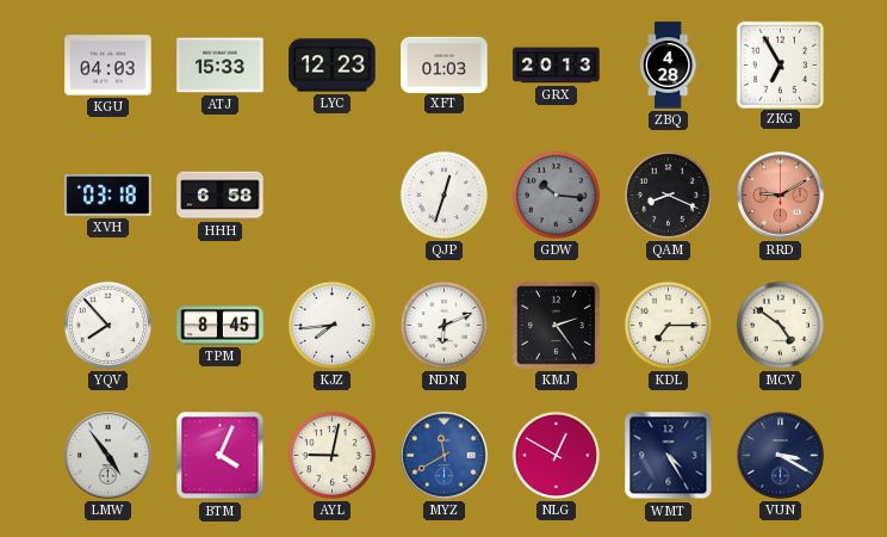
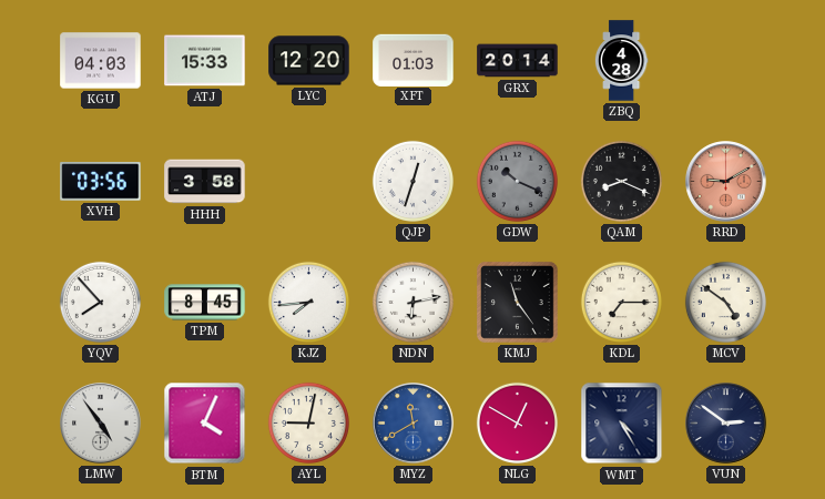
LYC: 12:23 -> 12:20 (309, 61)
GRX: 20:13 -> 20:14 (518, 61)
ZKG: 6:55 -> none (780, 64)
XVH: 03:18 -> 03:56 (101, 182)
HHH: 6:58 -> 3:58 (205, 182)
GDW: 10:16 -> 10:19 (517, 181)
NDN: 6:11 -> 6:13 (412, 302)
KMJ: 2:24 -> 11:24 (518, 303)
VUN: 3:20 -> 2:51 (726, 424)
